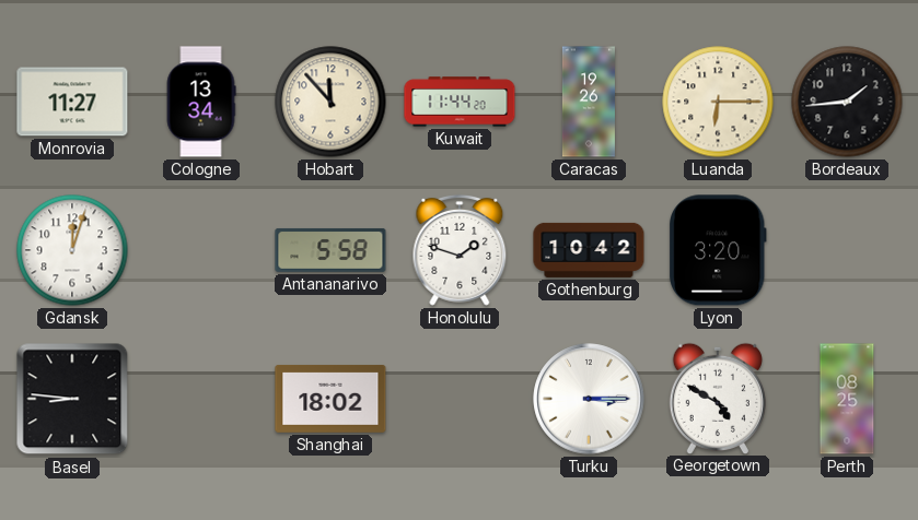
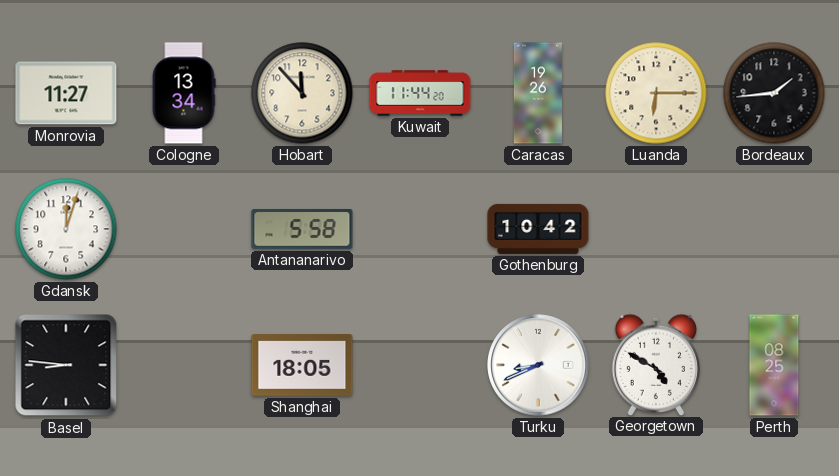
Honolulu: 1:48 -> none (460, 250)
Lyon: 3:20 -> none (718, 250)
Shanghai: 18:02 -> 18:05 (302, 365)
Turku: 3:15 -> 8:41 (538, 365)
